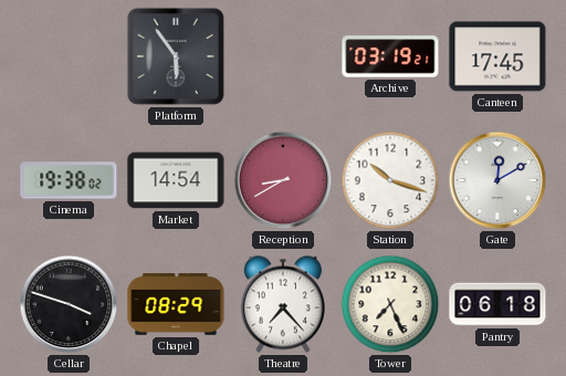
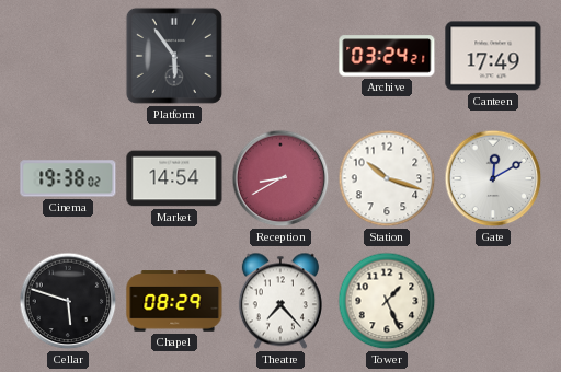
Archive: 03:19 -> 03:24 (387, 56)
Canteen: 17:45 -> 17:49 (493, 56)
Cellar: 3:48 -> 5:48 (68, 301)
Tower: 7:26 -> 1:26 (387, 301)
Pantry: 06:18 -> none (497, 304)
